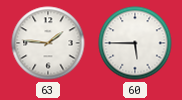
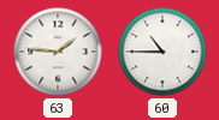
60: 5:45 -> 10:45 (162, 52)
